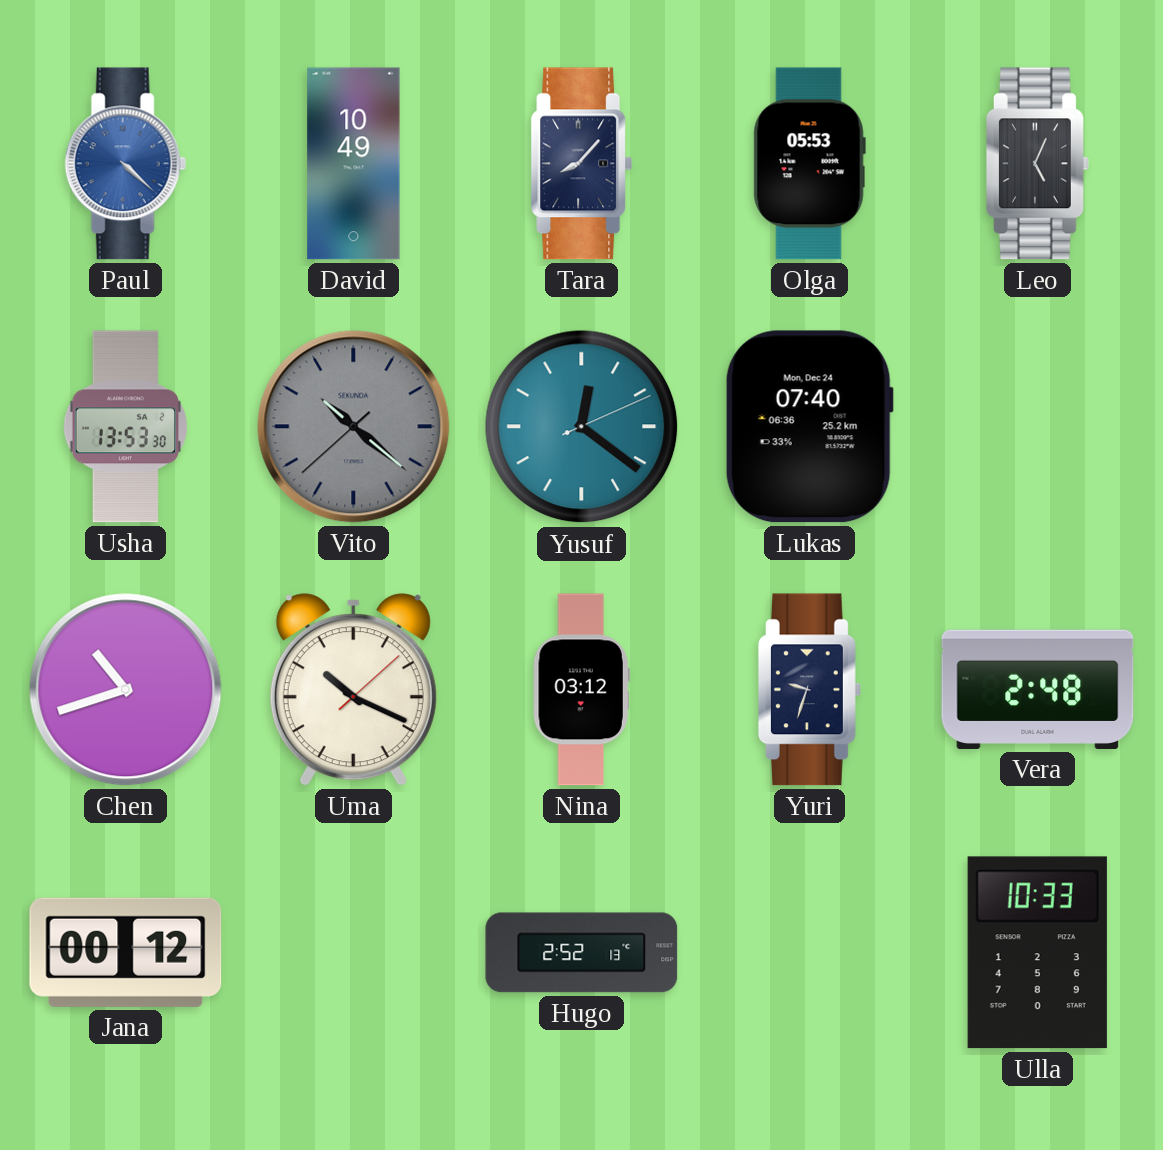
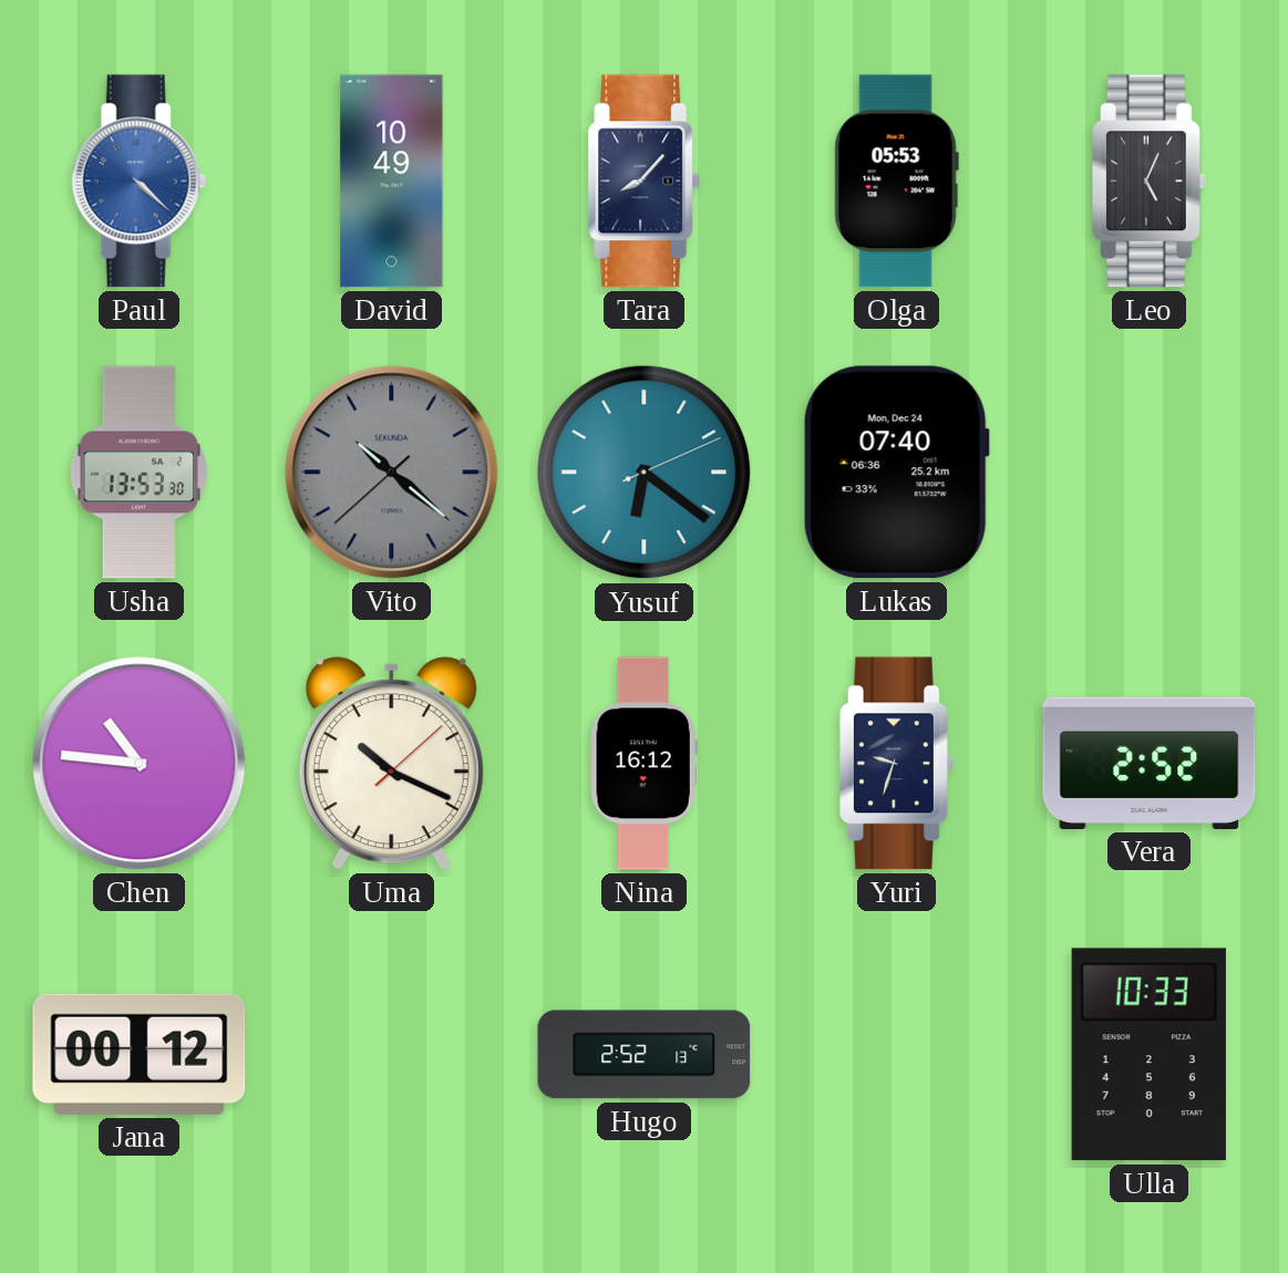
Yusuf: 12:21 -> 6:21 (645, 473)
Chen: 10:42 -> 10:46 (140, 764)
Nina: 03:12 -> 16:12 (643, 764)
Vera: 2:48 -> 2:52 (1150, 763)
